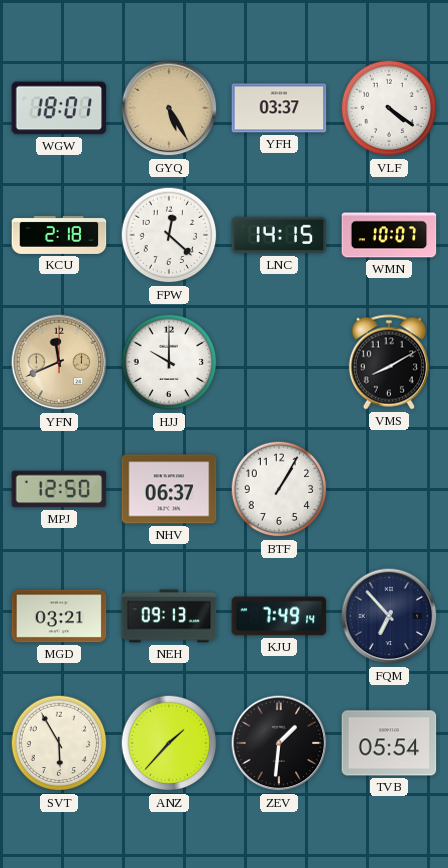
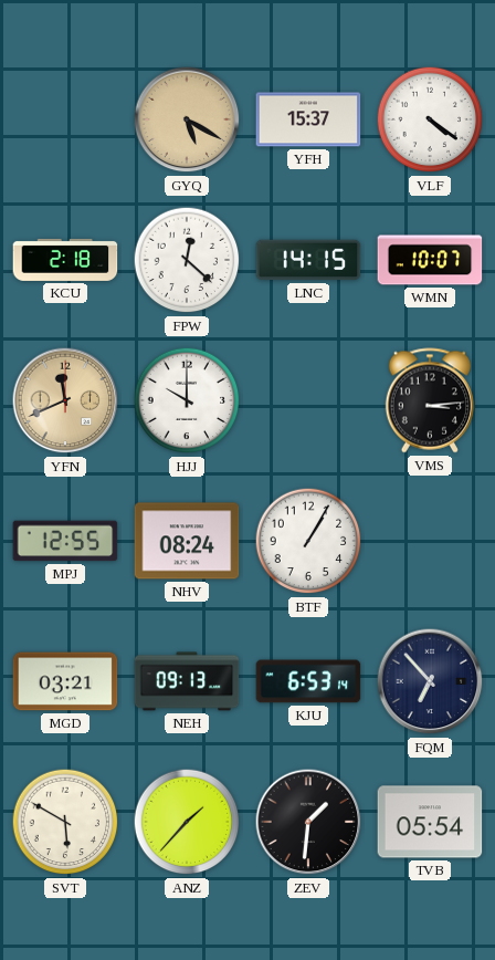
WGW: 18:01 -> none (59, 108)
GYQ: 5:25 -> 5:20 (187, 119)
YFH: 03:37 -> 15:37 (308, 119)
VMS: 8:10 -> 3:14 (429, 400)
MPJ: 12:50 -> 12:55 (65, 541)
NHV: 06:37 -> 08:24 (187, 541)
KJU: 7:49 -> 6:53 (308, 681)
SVT: 5:55 -> 5:50 (65, 822)
